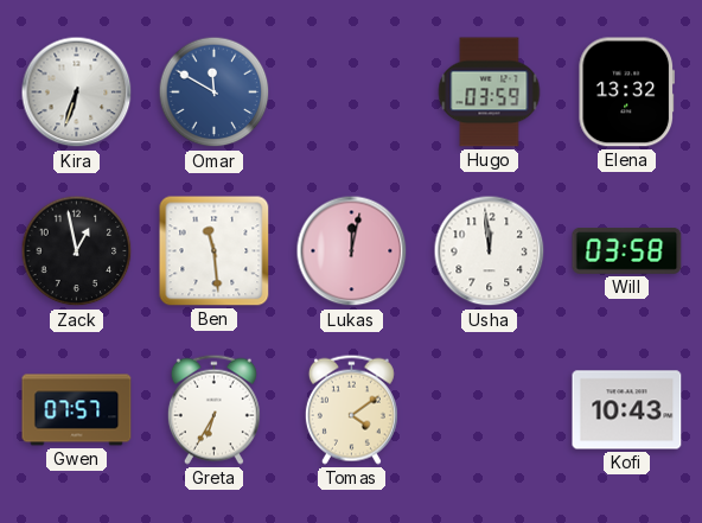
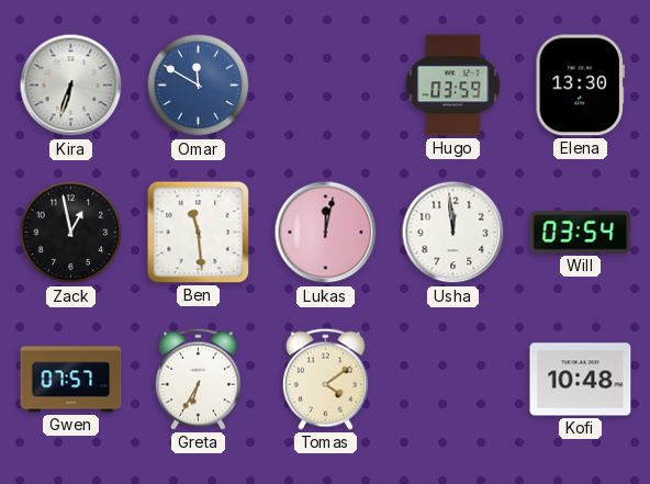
Elena: 13:32 -> 13:30 (581, 86)
Will: 03:58 -> 03:54 (581, 233)
Kofi: 10:43 -> 10:48 (581, 380)
